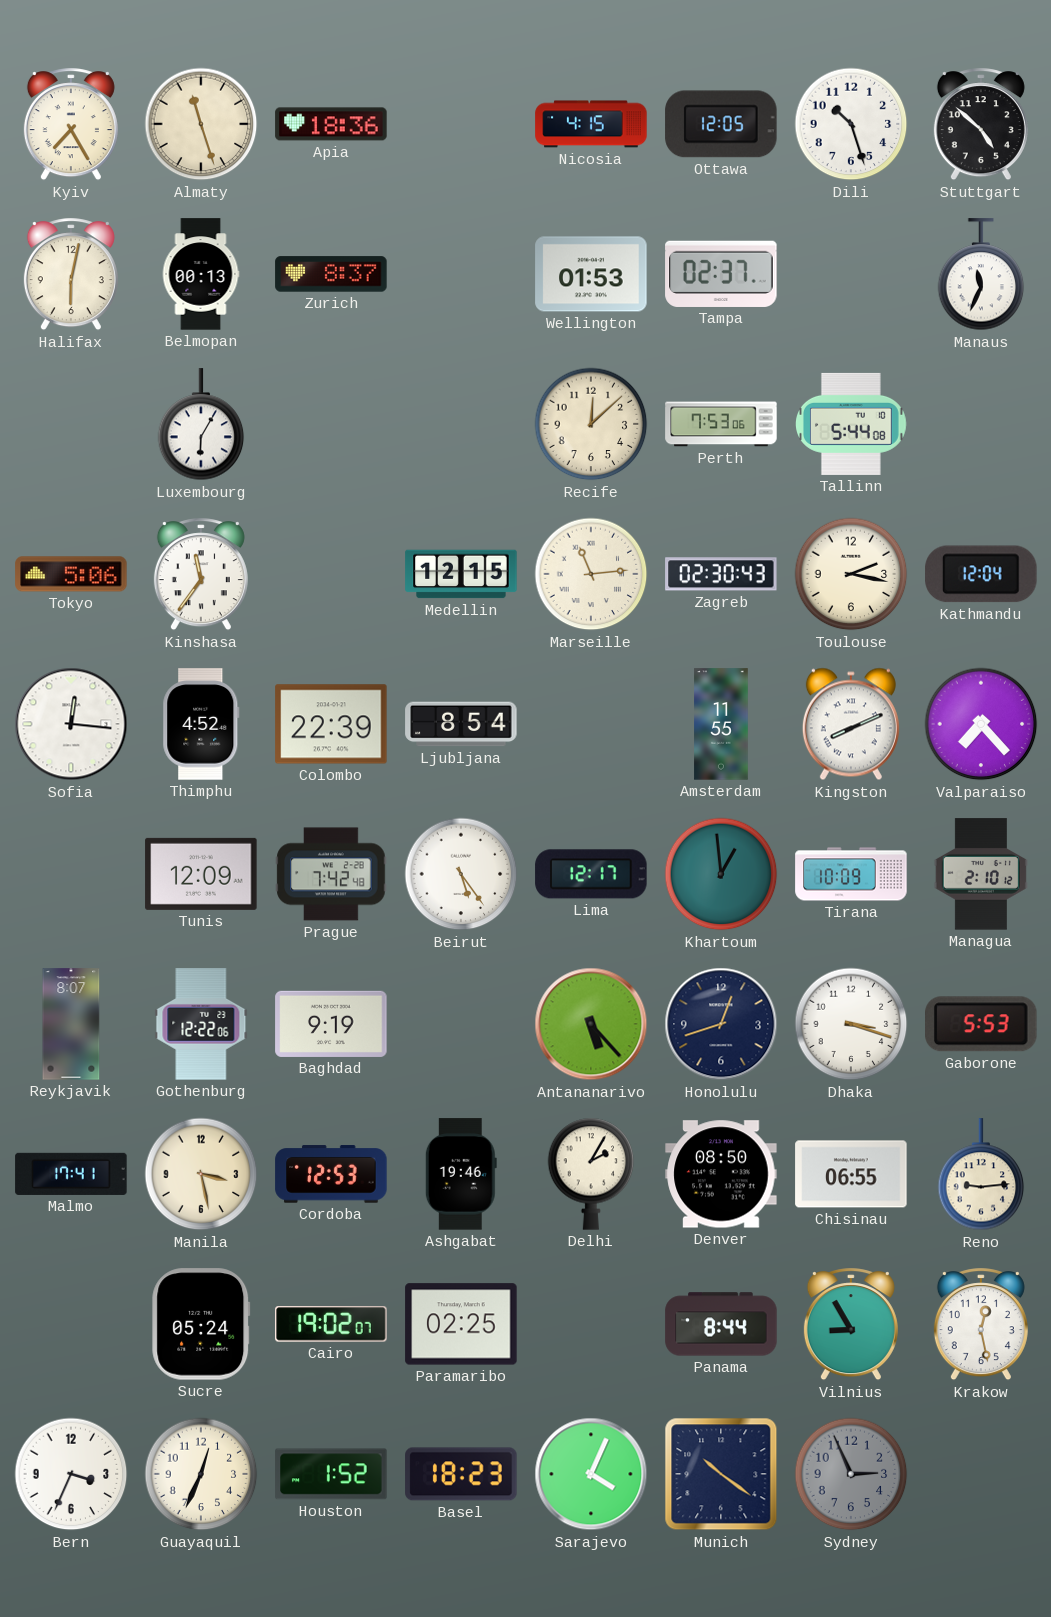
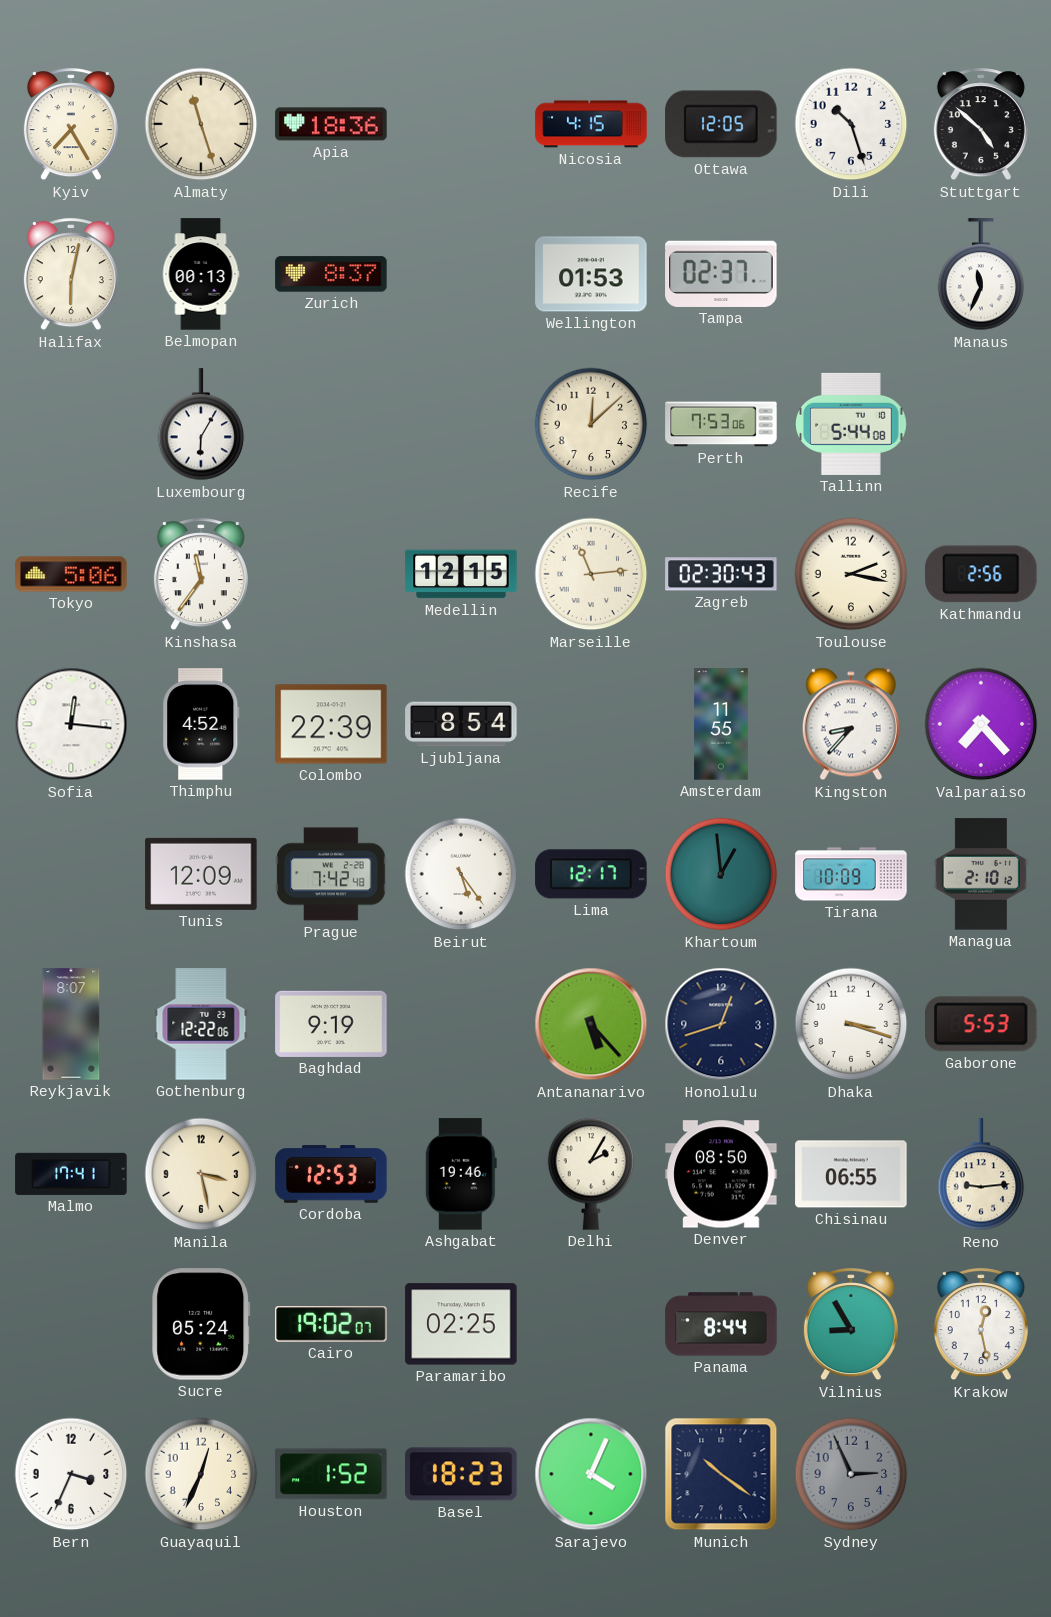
Kathmandu: 12:04 -> 2:56 (981, 574)
Kingston: 8:11 -> 8:37 (851, 724)
